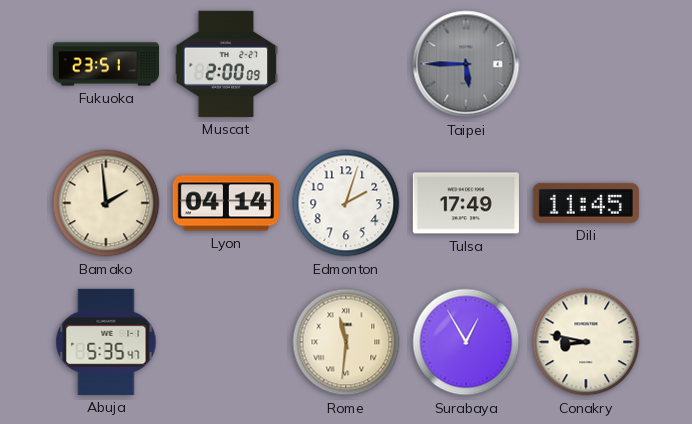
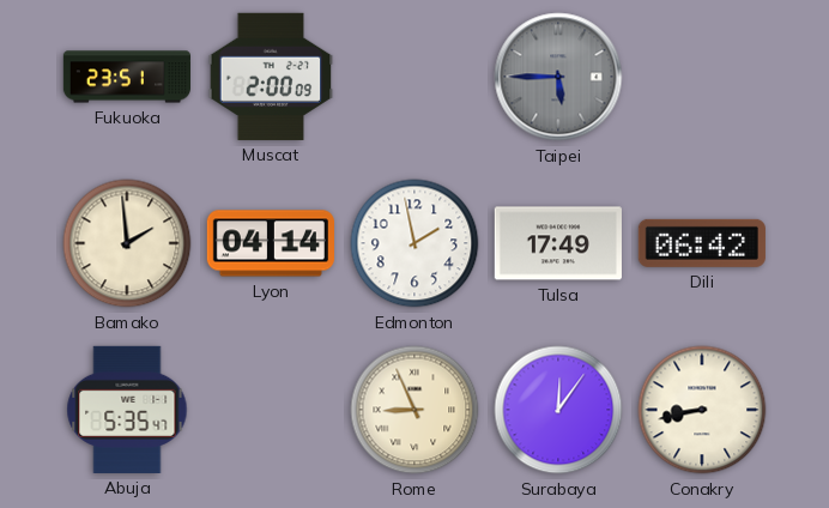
Edmonton: 2:03 -> 1:58 (414, 243)
Dili: 11:45 -> 06:42 (702, 243)
Rome: 11:31 -> 8:56 (414, 410)
Surabaya: 12:55 -> 12:06 (558, 410)
Conakry: 8:47 -> 8:43 (702, 410)
